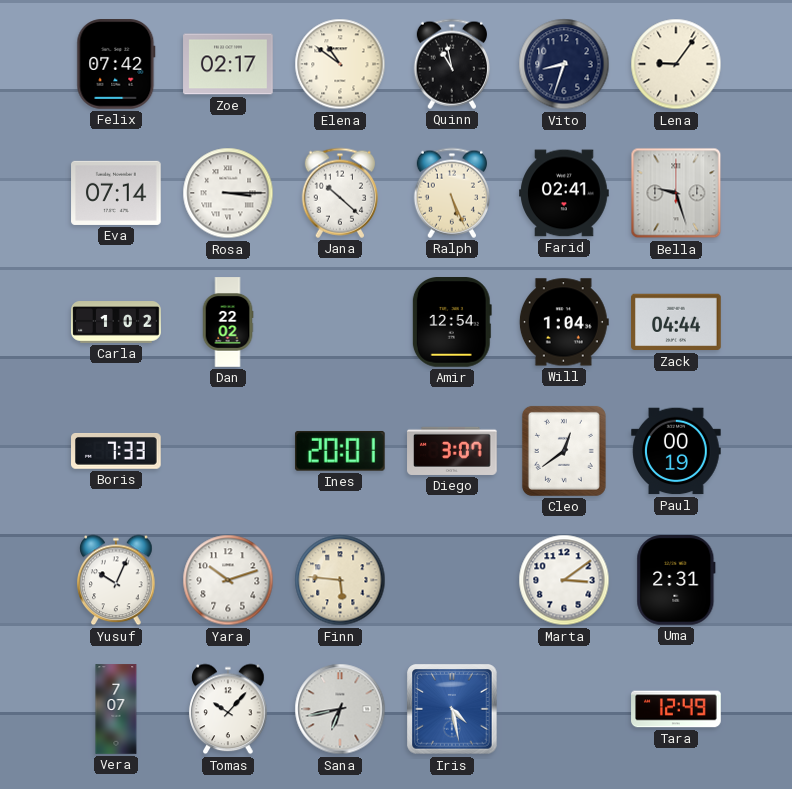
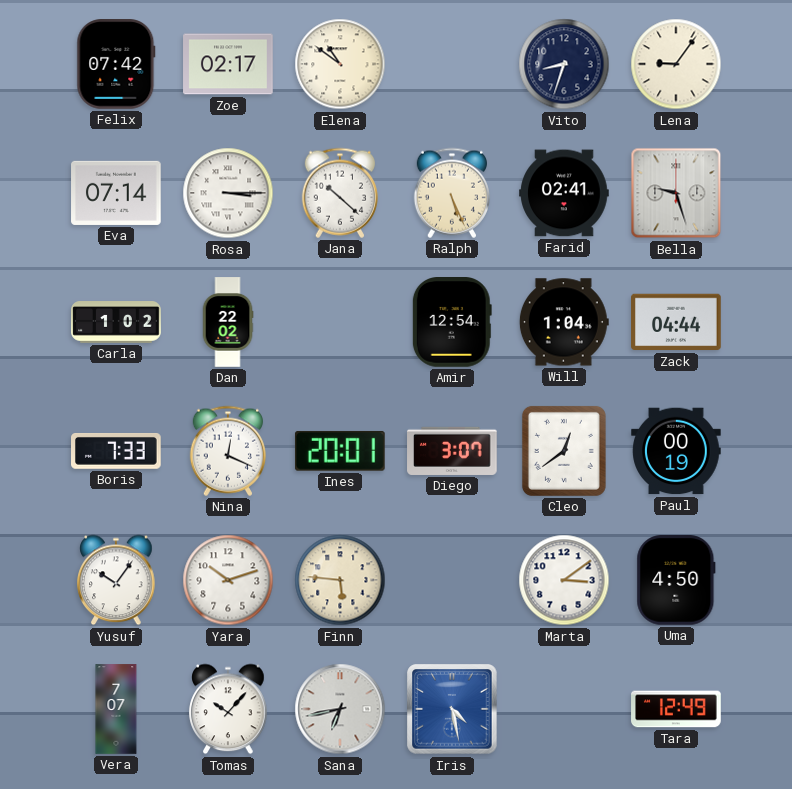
Quinn: 10:58 -> none (451, 64)
Nina: none -> 12:19 (227, 451)
Yusuf: 10:04 -> 10:06 (116, 580)
Uma: 2:31 -> 4:50 (676, 581)
